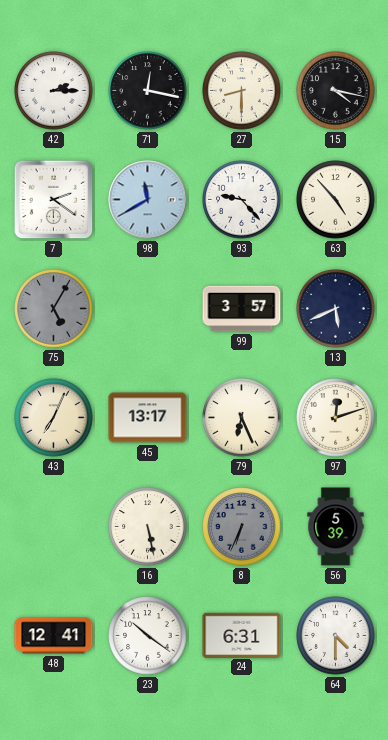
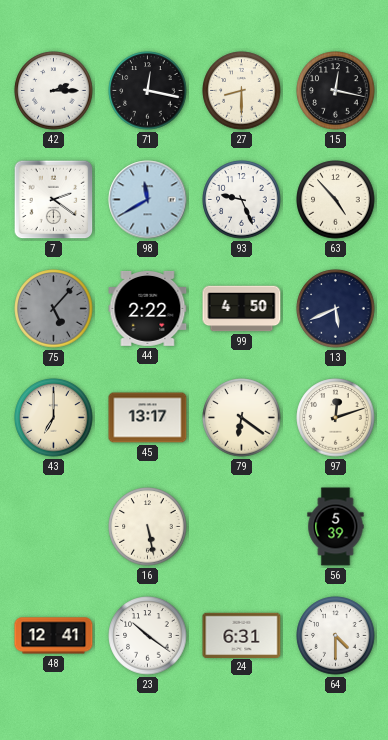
15: 4:17 -> 12:17 (336, 91)
93: 9:23 -> 9:26 (242, 200)
75: 5:05 -> 5:07 (54, 309)
44: none -> 2:22 (148, 308)
99: 3:57 -> 4:50 (242, 309)
43: 7:04 -> 7:00 (54, 418)
79: 6:26 -> 6:21 (242, 418)
8: 6:34 -> none (242, 527)
